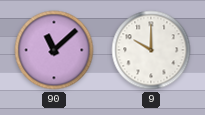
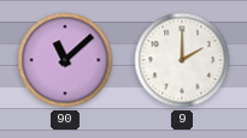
9: 10:00 -> 2:00 (182, 60)
